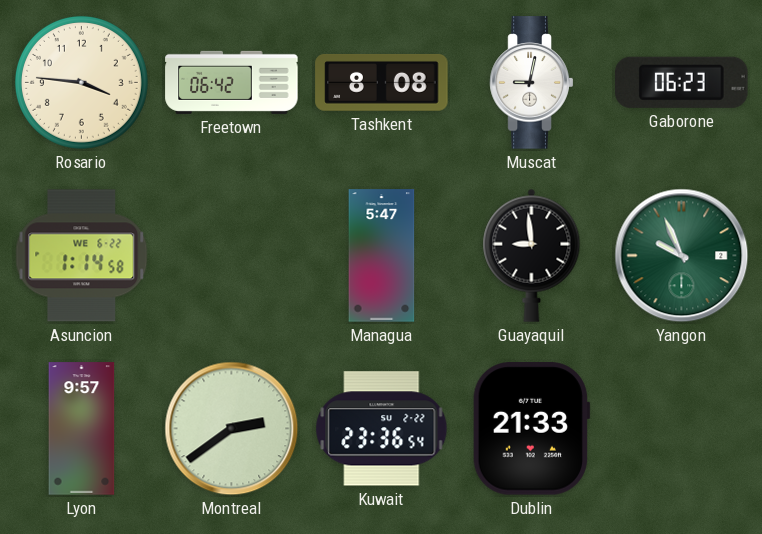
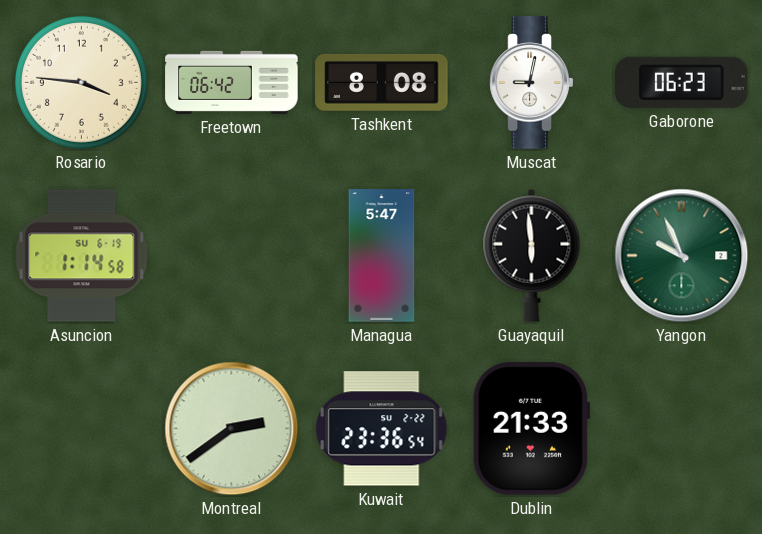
Asuncion date: WE 6-22 -> SU 6-19 (82, 256)
Guayaquil: 8:59 -> 5:59 (532, 255)
Lyon: 9:57 -> none (82, 429)
